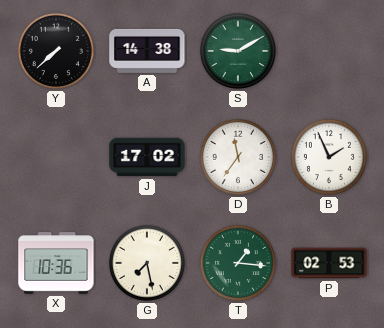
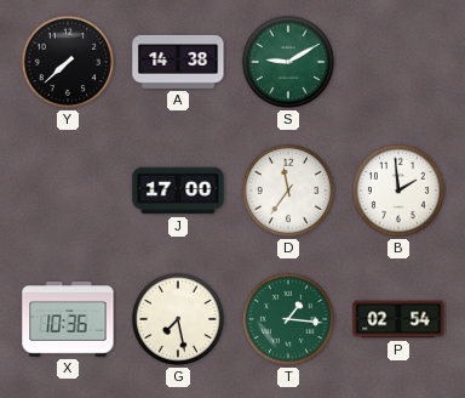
J: 17:02 -> 17:00 (178, 191)
B: 1:56 -> 1:59 (398, 191)
P: 02:53 -> 02:54 (398, 319)
